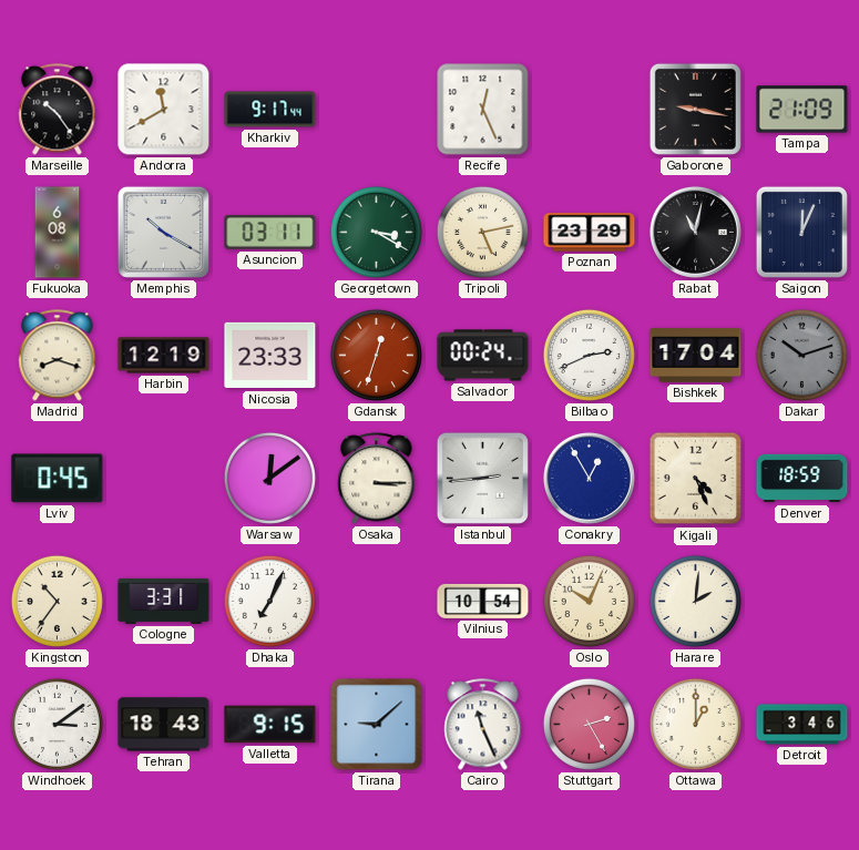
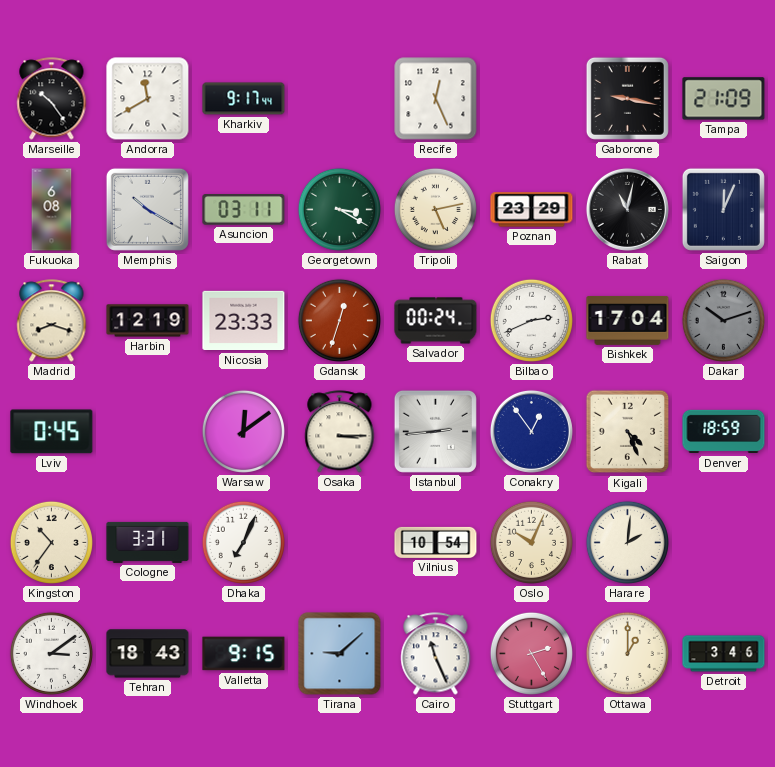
Conakry: 12:55 -> 12:54 (531, 431)
